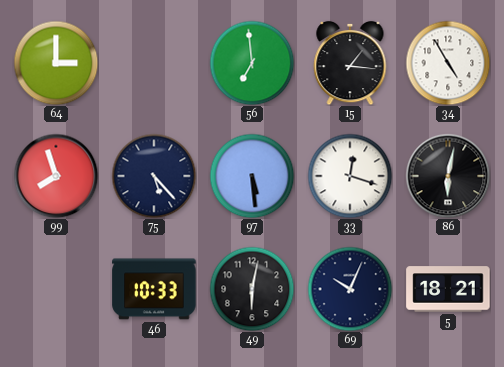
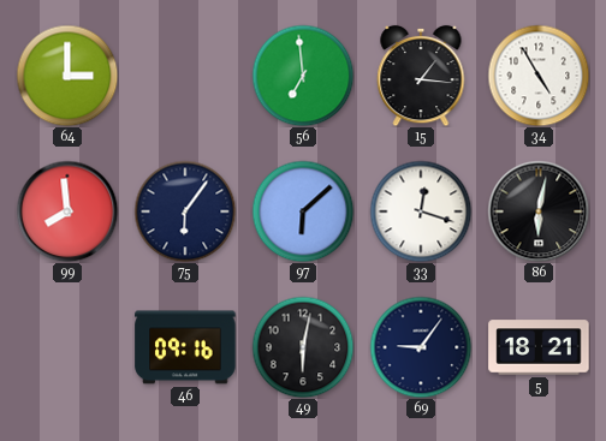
99: 7:57 -> 7:59 (67, 211)
75: 5:23 -> 6:06 (185, 211)
97: 5:29 -> 6:08 (303, 211)
46: 10:33 -> 09:16 (185, 347)
69: 10:04 -> 9:06 (421, 347)
